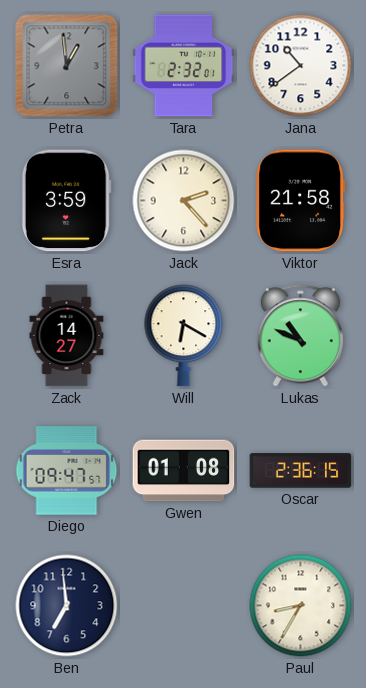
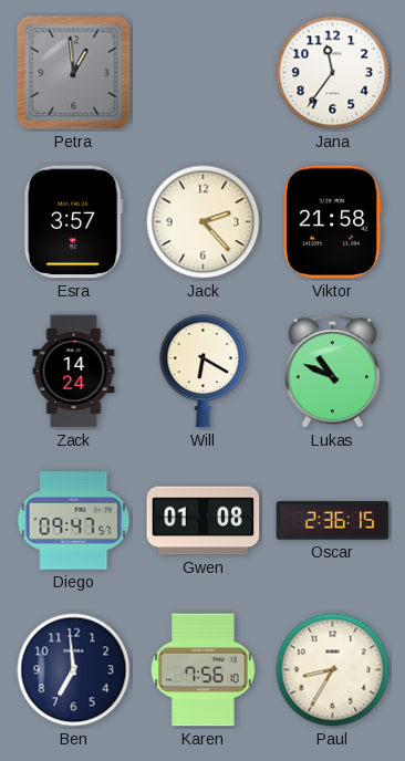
Tara: 2:32 -> none (184, 66)
Jana: 10:39 -> 11:36 (333, 73)
Esra: 3:59 -> 3:57 (73, 222)
Zack: 14:27 -> 14:24 (74, 372)
Karen: none -> 7:56 (204, 670)
